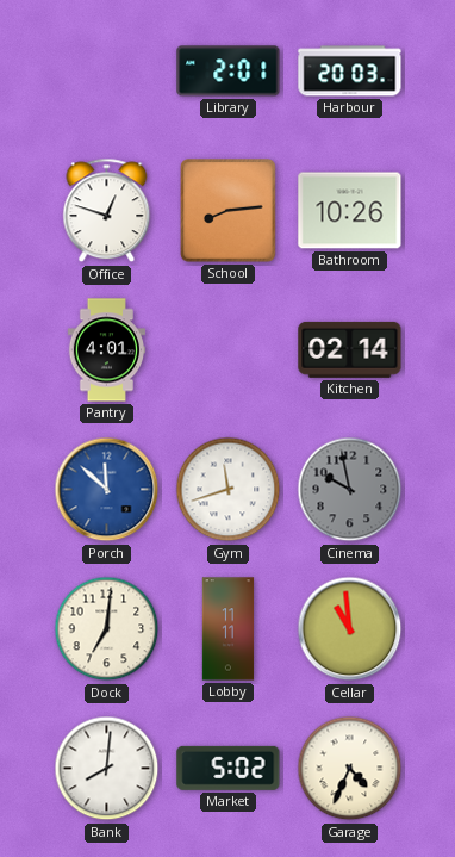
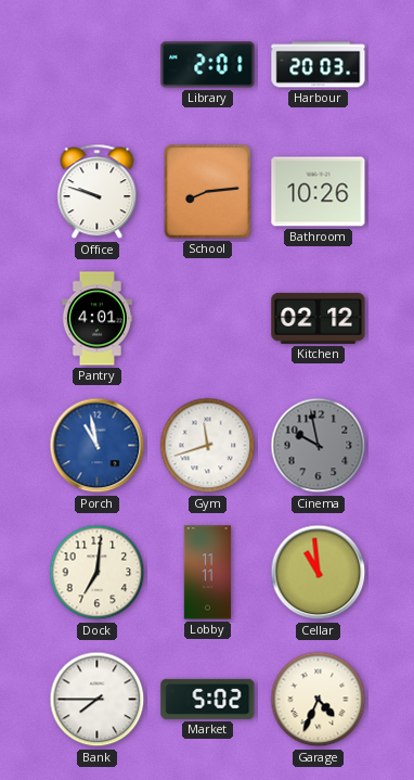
Office: 12:48 -> 9:48 (98, 192)
Kitchen: 02:14 -> 02:12 (319, 318)
Porch: 11:52 -> 10:58 (98, 446)
Bank: 8:01 -> 7:45 (98, 700)
